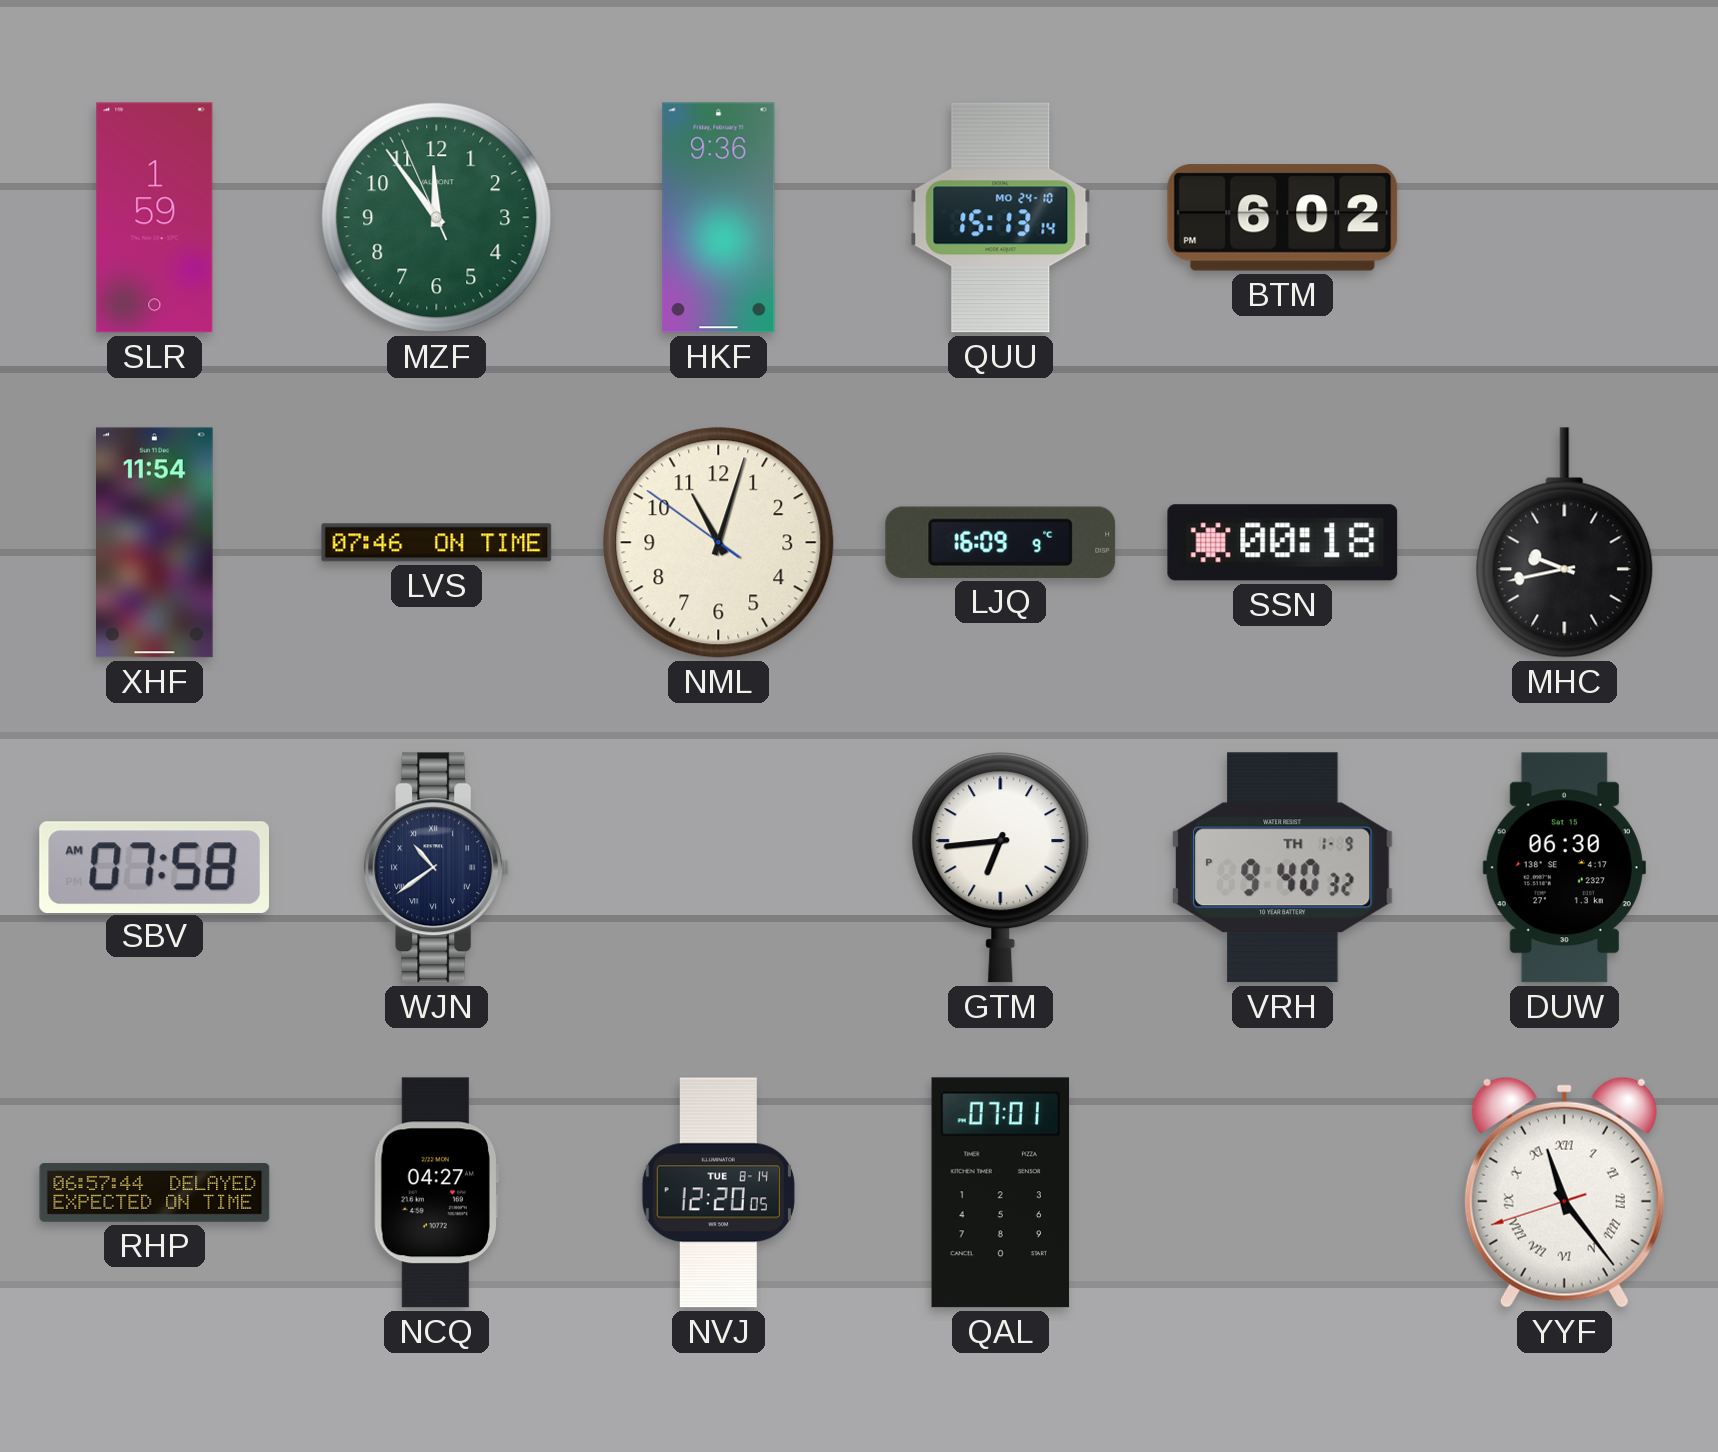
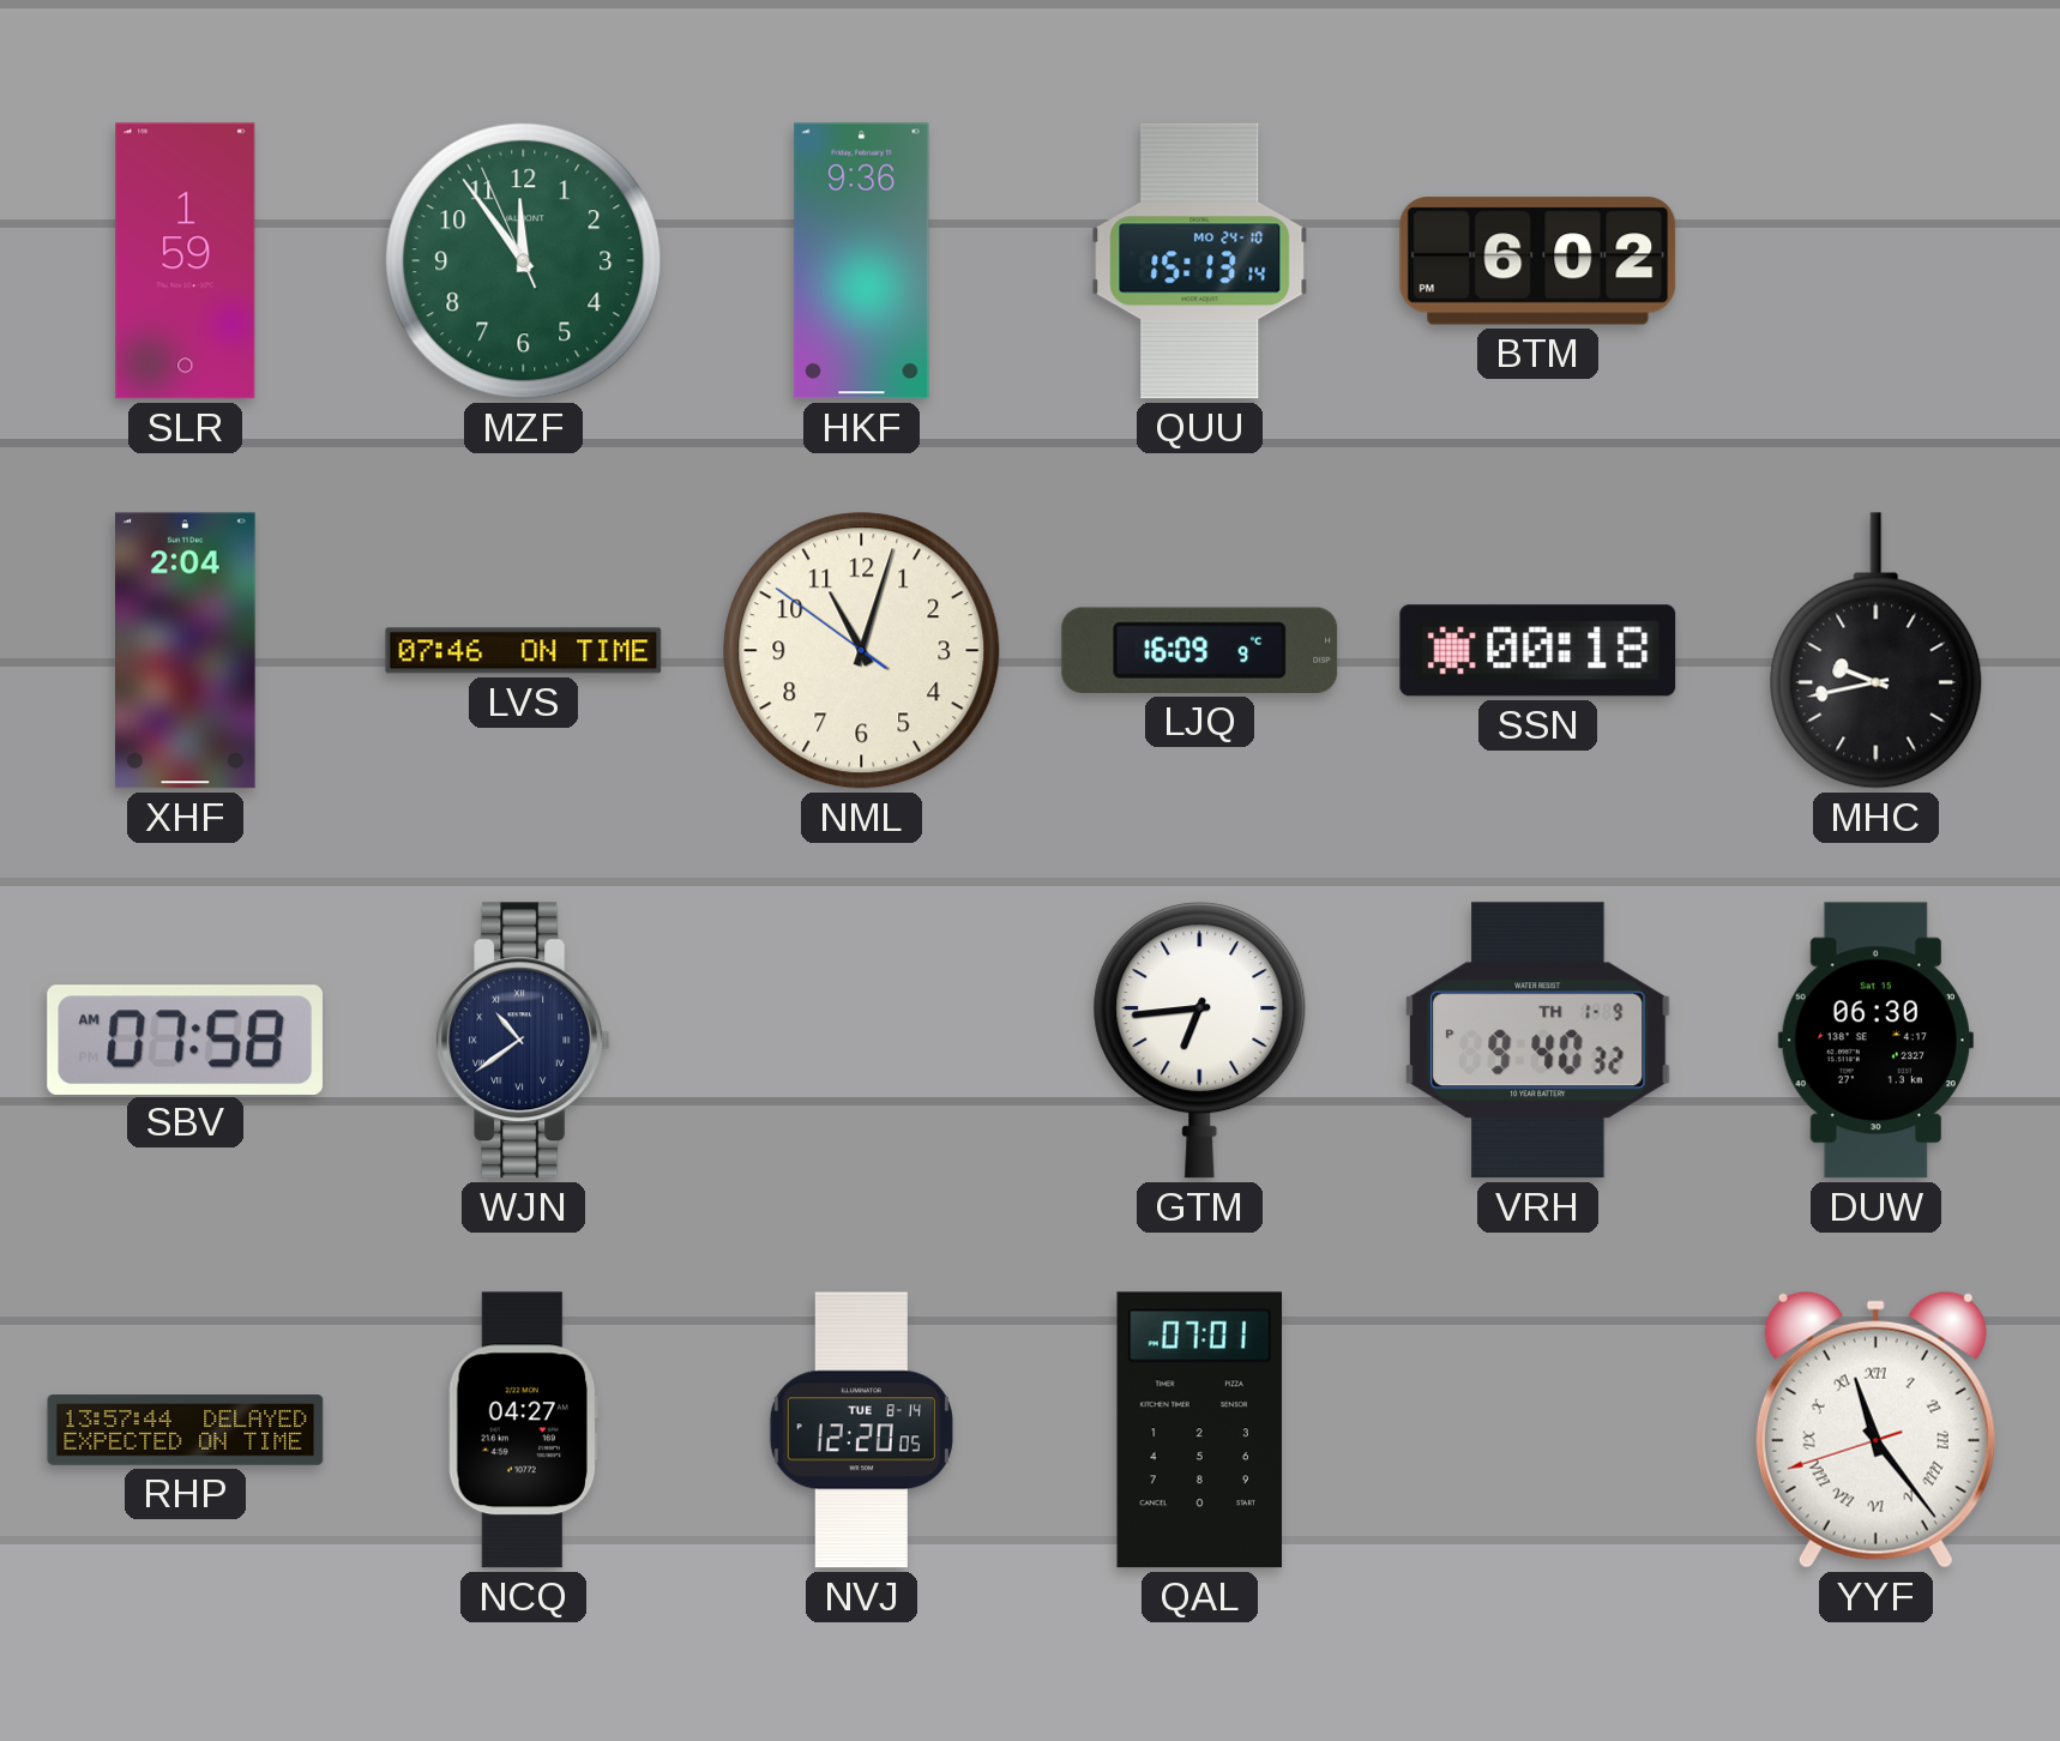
XHF: 11:54 -> 2:04 (186, 651)
RHP: 06:57 -> 13:57 (186, 1430)
